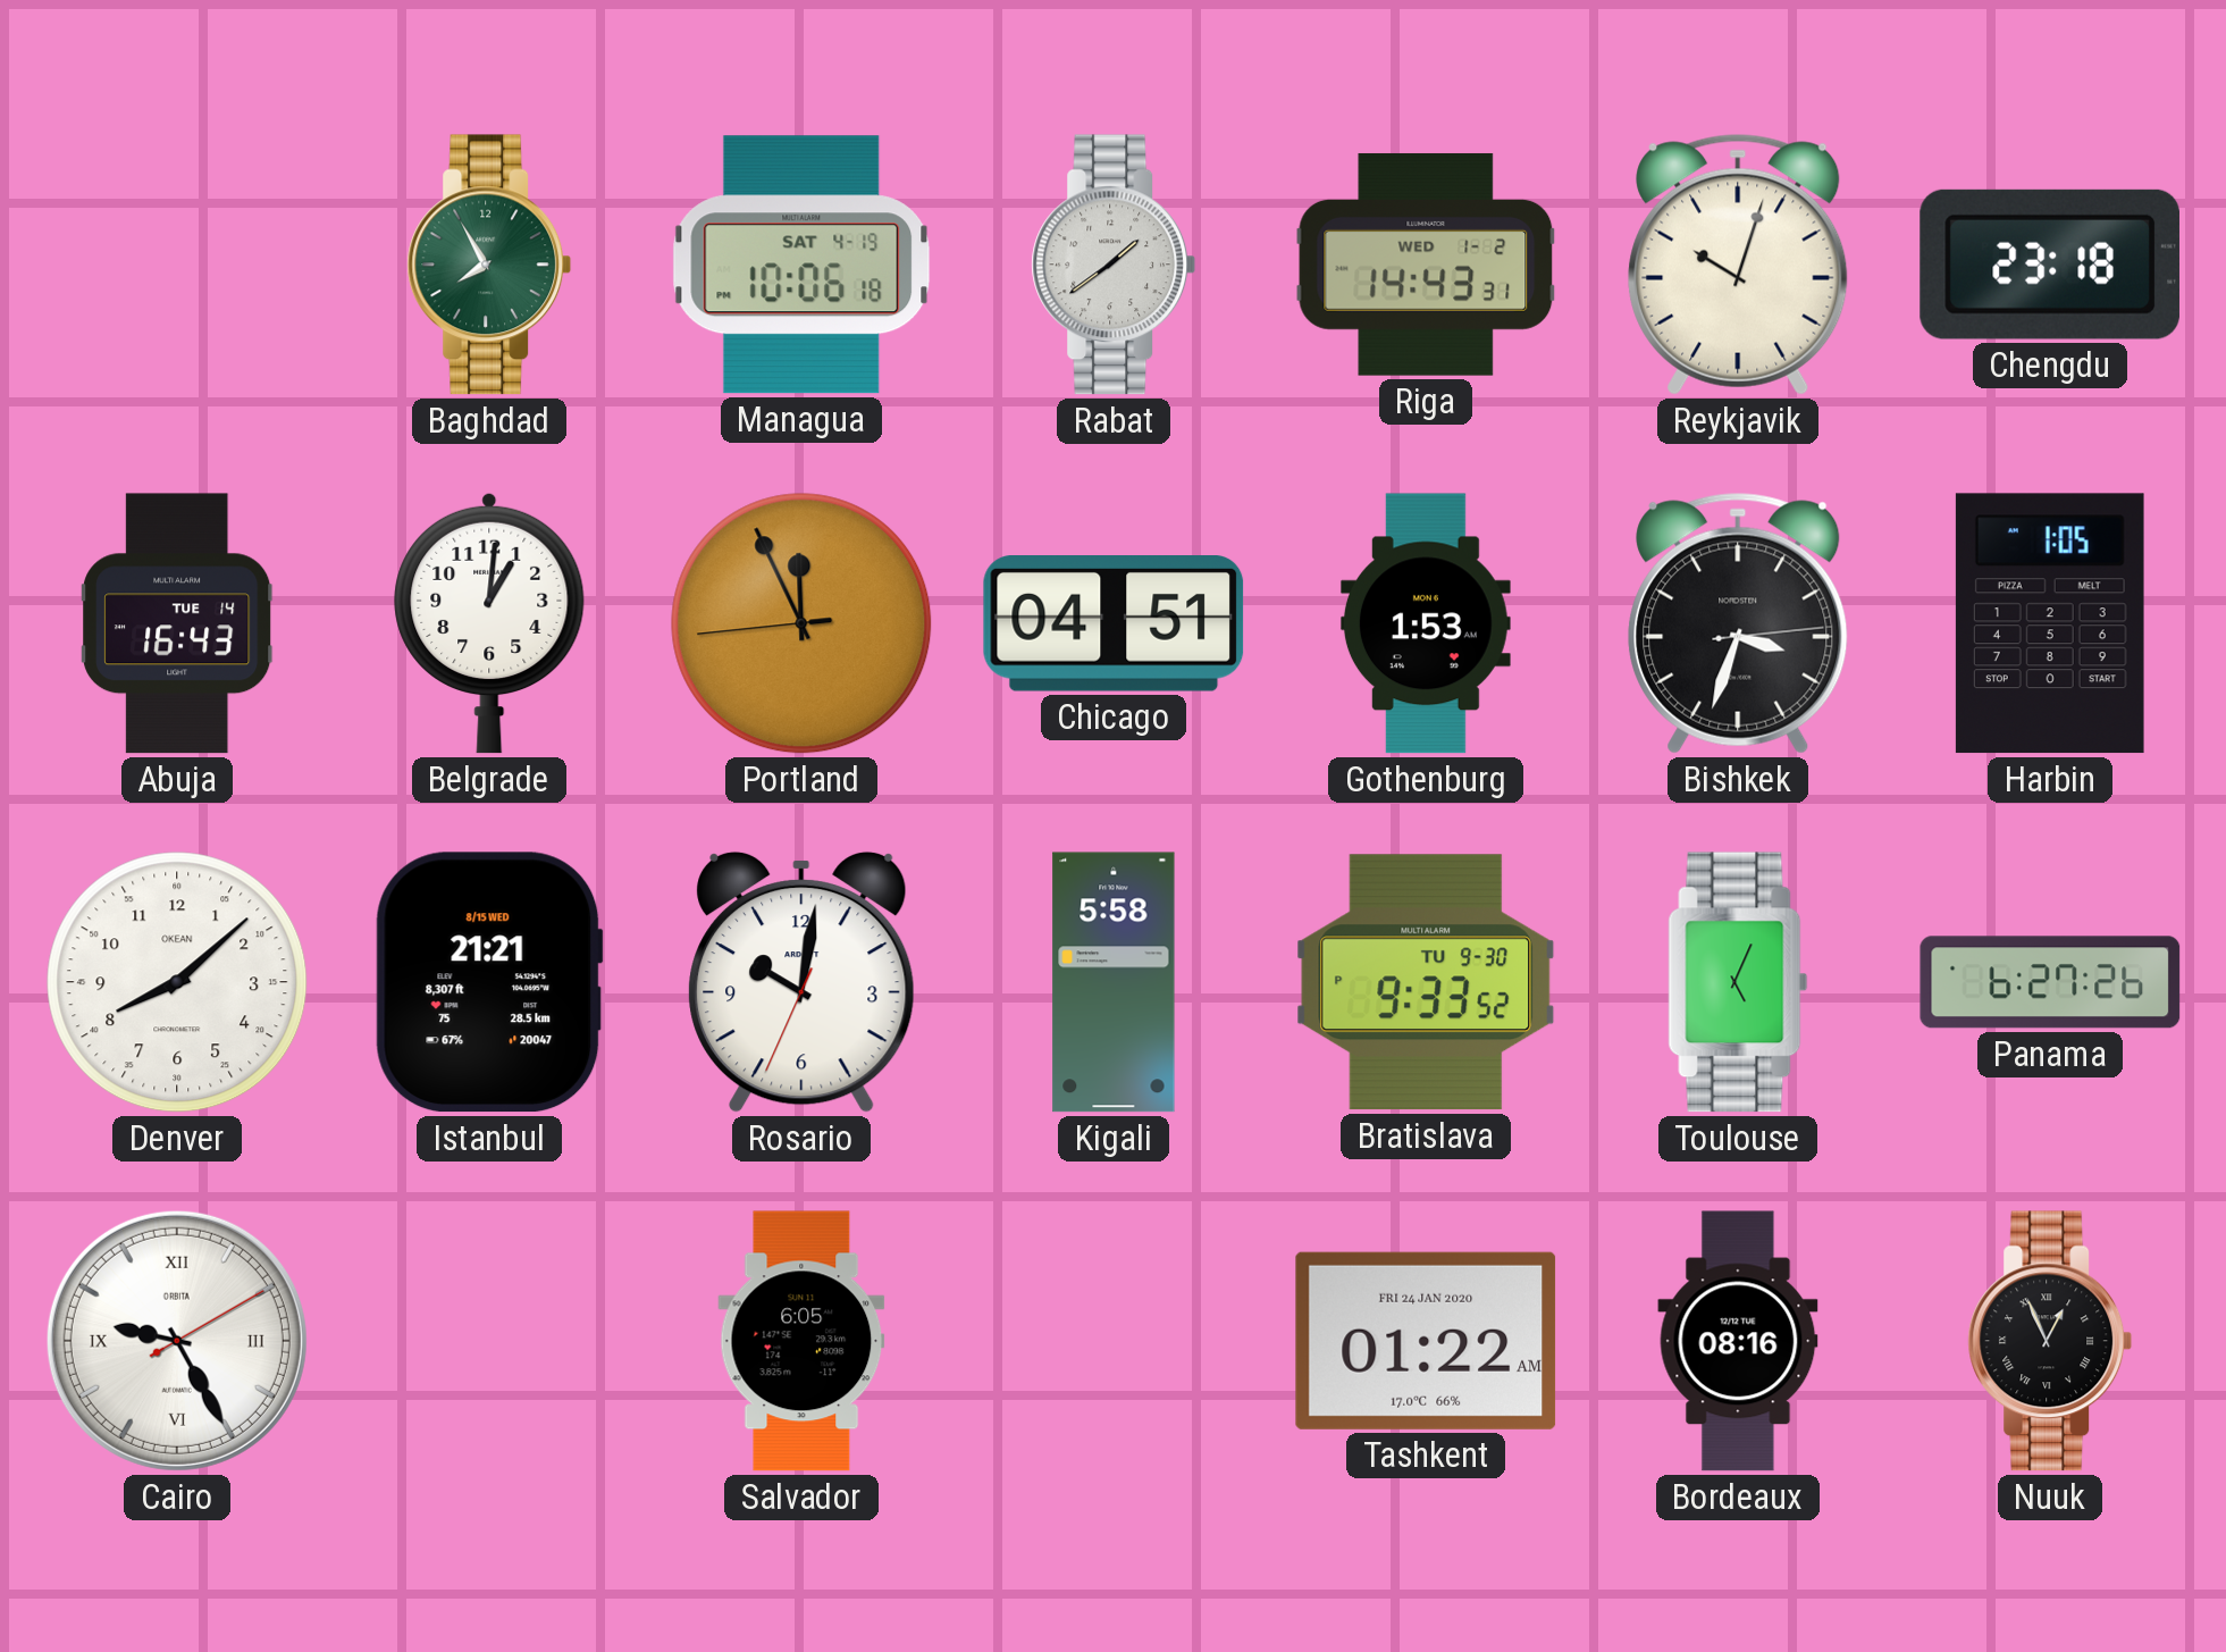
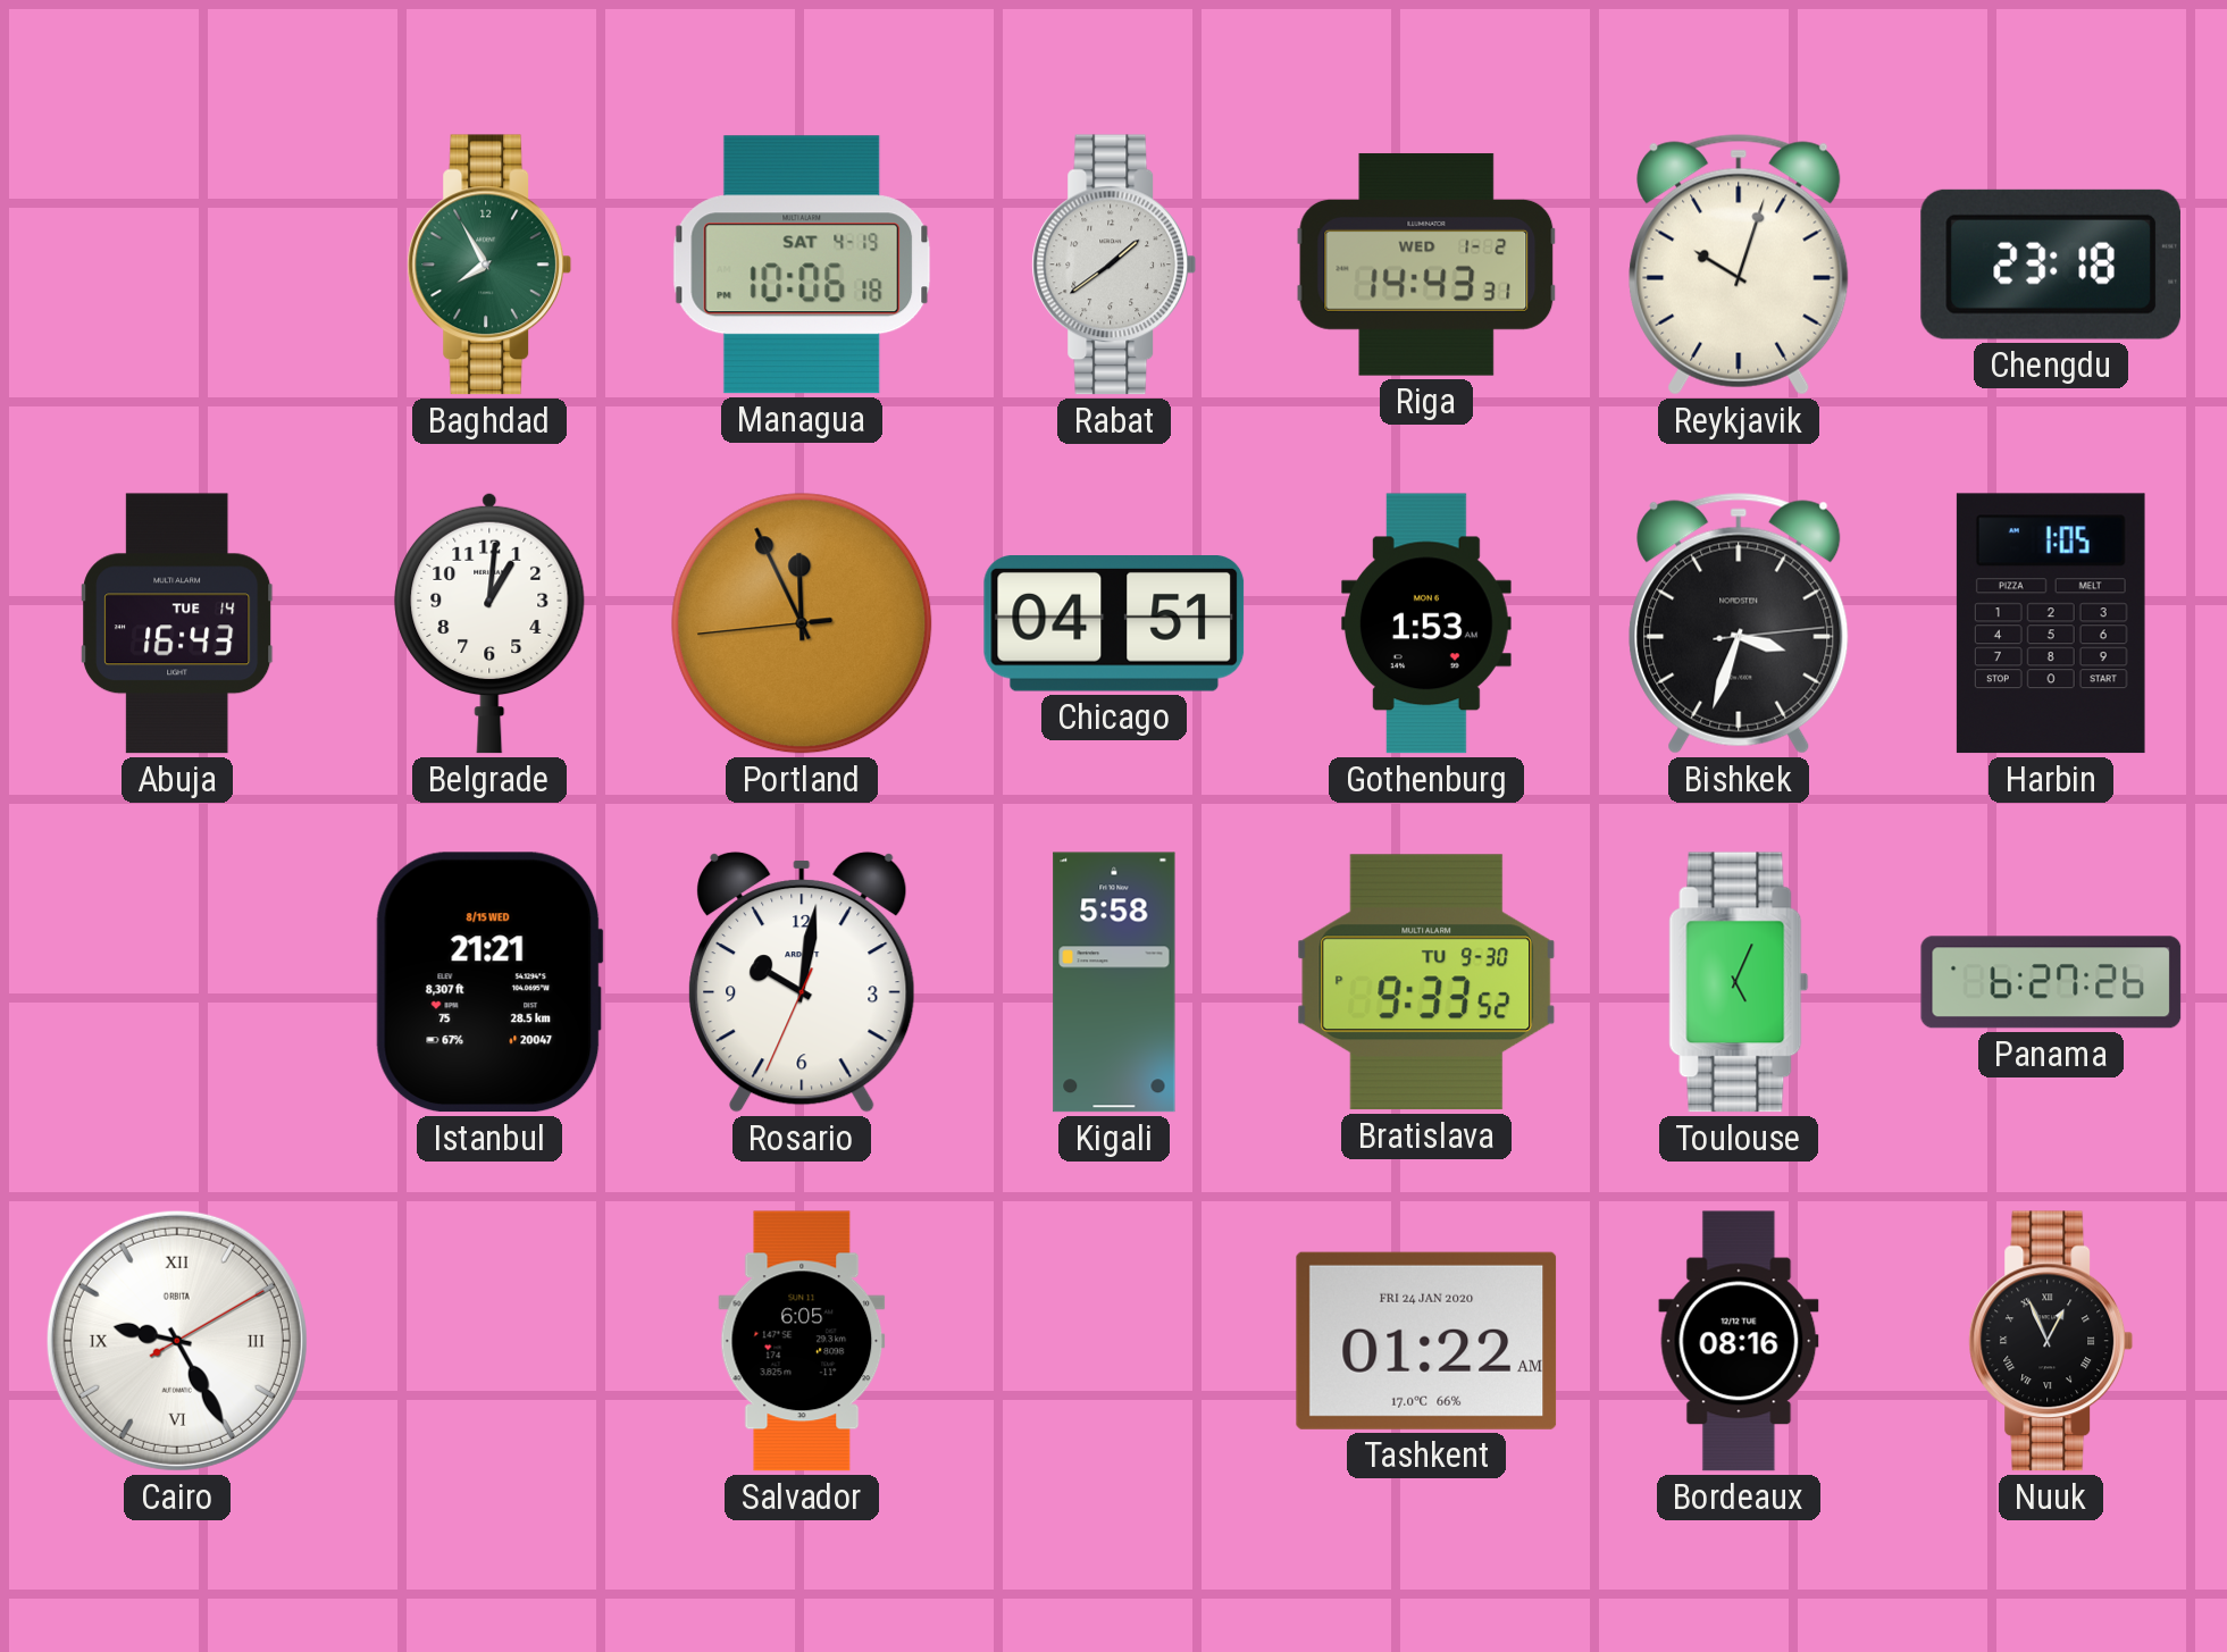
Denver: 8:08 -> none (177, 982)
